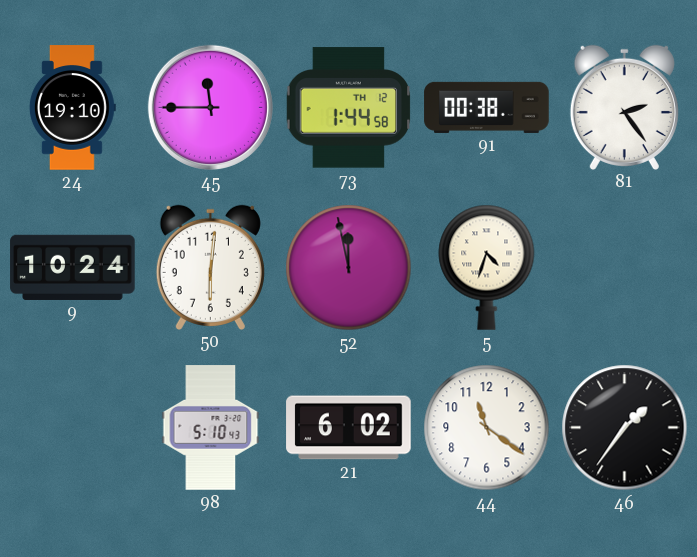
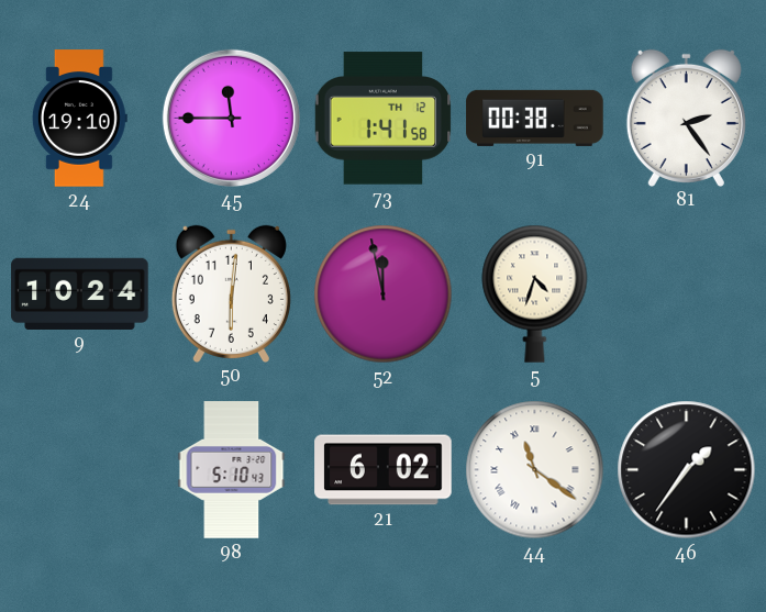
73: 1:44 -> 1:41 (384, 119)
44 numerals: Arabic -> Roman (535, 470)
